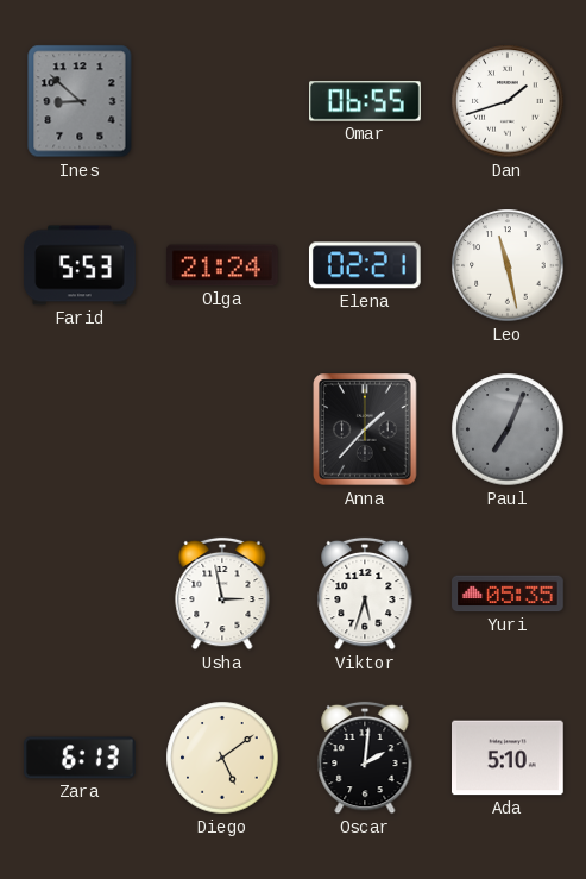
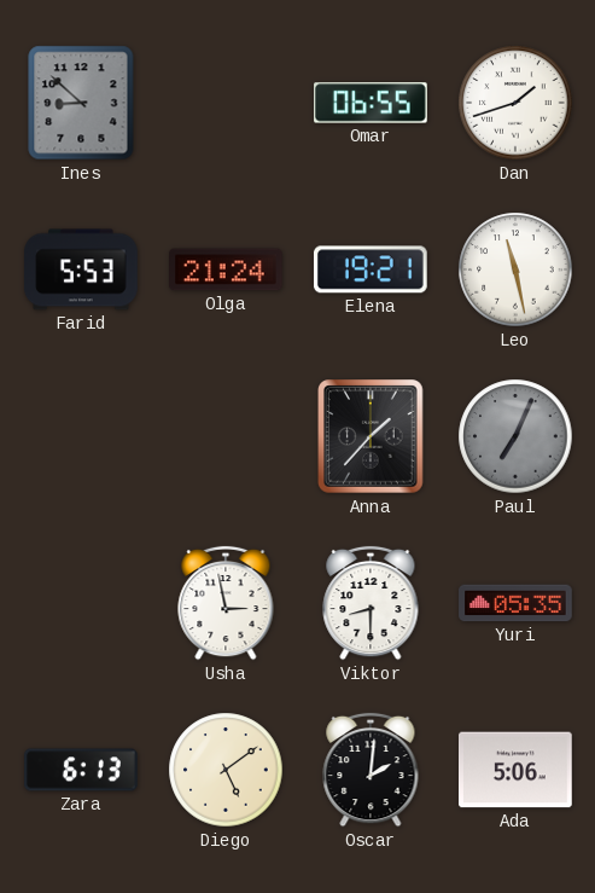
Elena: 02:21 -> 19:21 (371, 269)
Viktor: 5:33 -> 8:30 (371, 603)
Ada: 5:10 -> 5:06 (517, 770)
